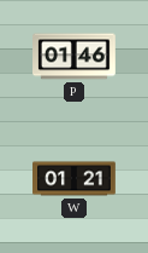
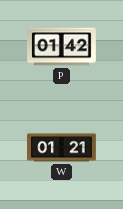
P: 01:46 -> 01:42 (62, 47)
